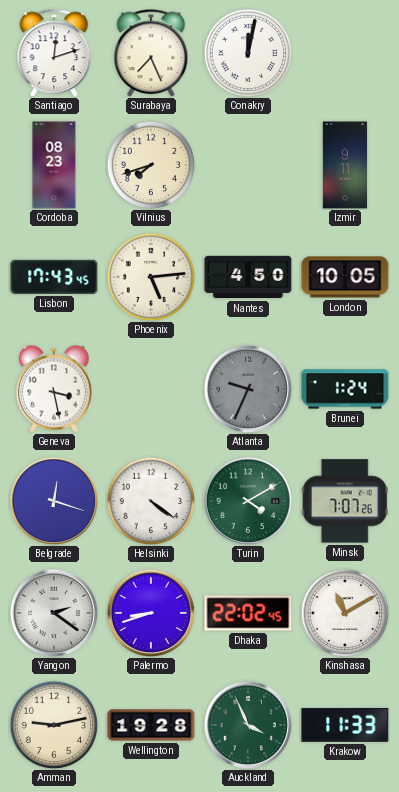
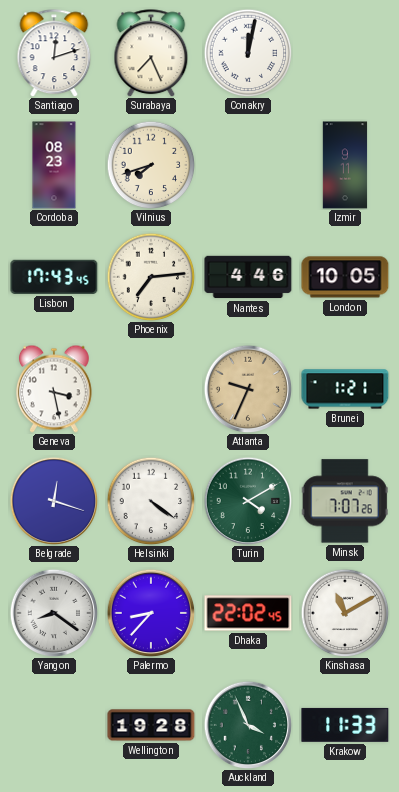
Phoenix: 5:14 -> 7:14 (151, 277)
Nantes: 4:50 -> 4:46 (248, 277)
Atlanta dial: grey -> champagne (248, 389)
Brunei: 1:24 -> 1:21 (345, 389)
Yangon: 2:21 -> 8:21 (54, 613)
Palermo: 8:42 -> 8:37 (151, 613)
Amman: 9:13 -> none (54, 725)
